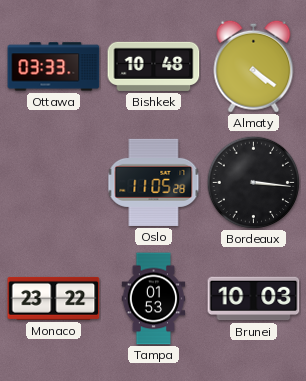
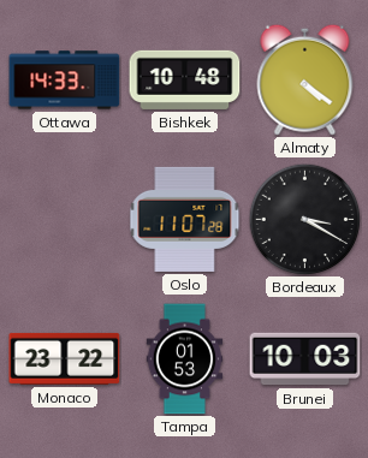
Ottawa: 03:33 -> 14:33 (65, 81)
Oslo: 11:05 -> 11:07 (185, 219)
Bordeaux: 3:16 -> 3:20 (304, 219)
